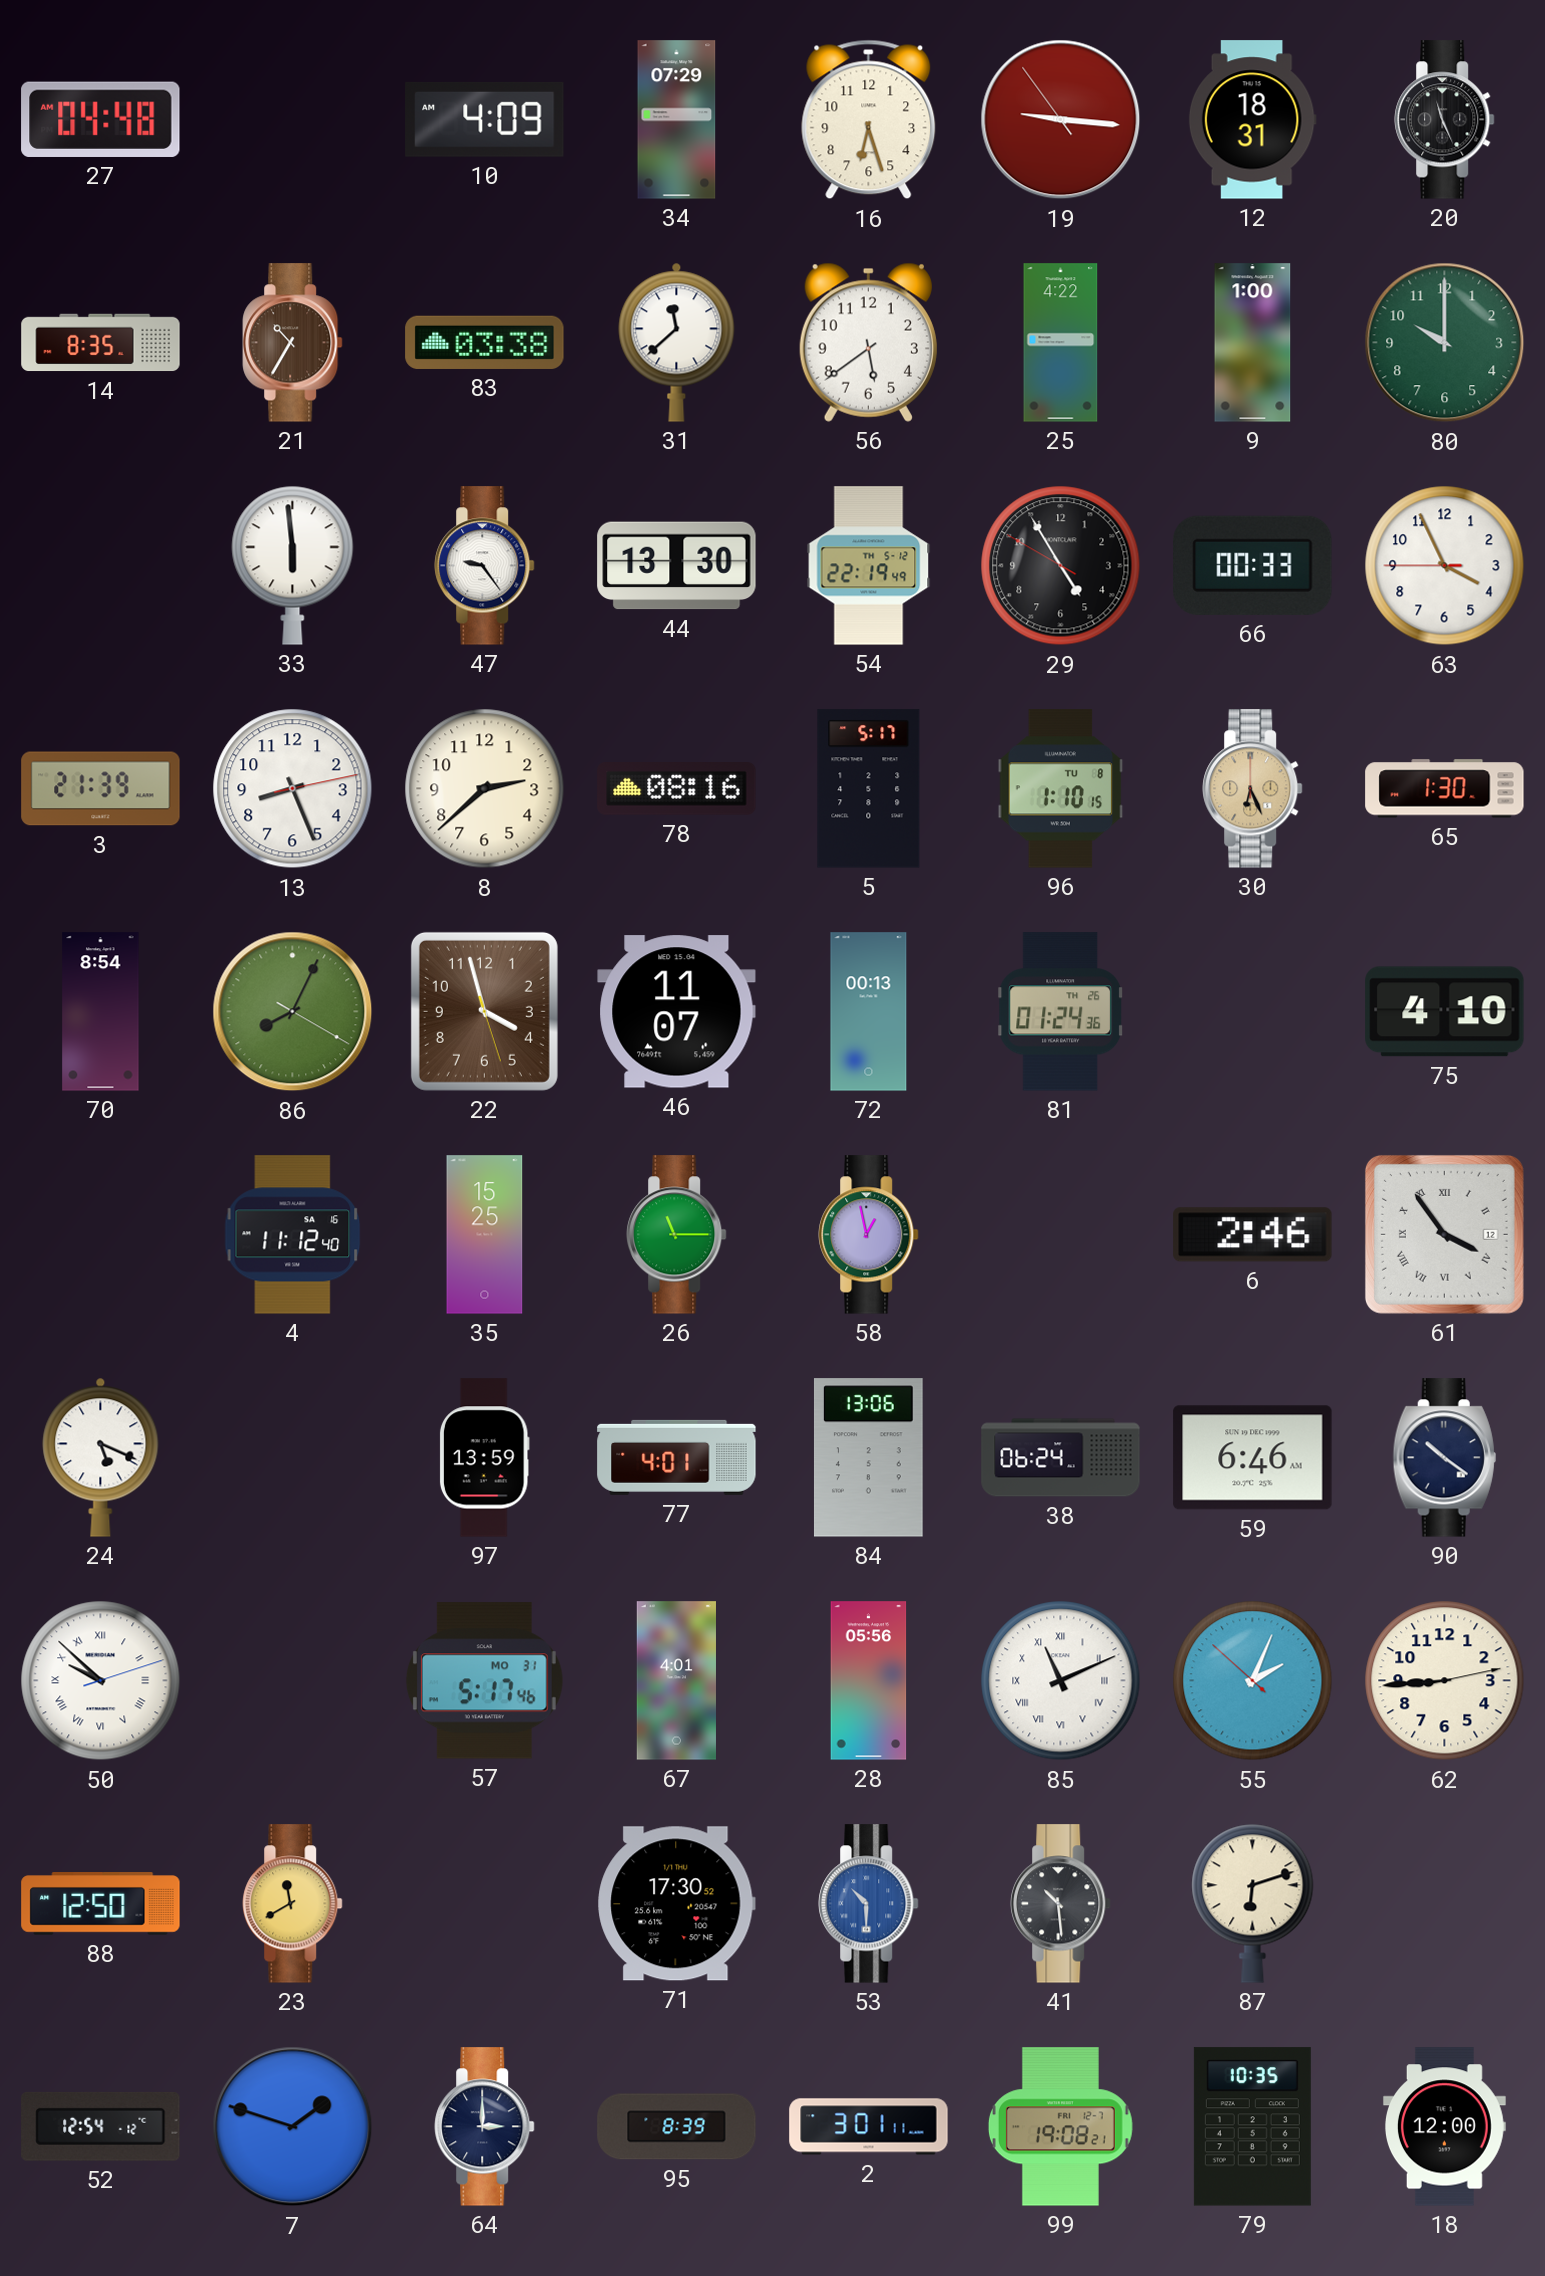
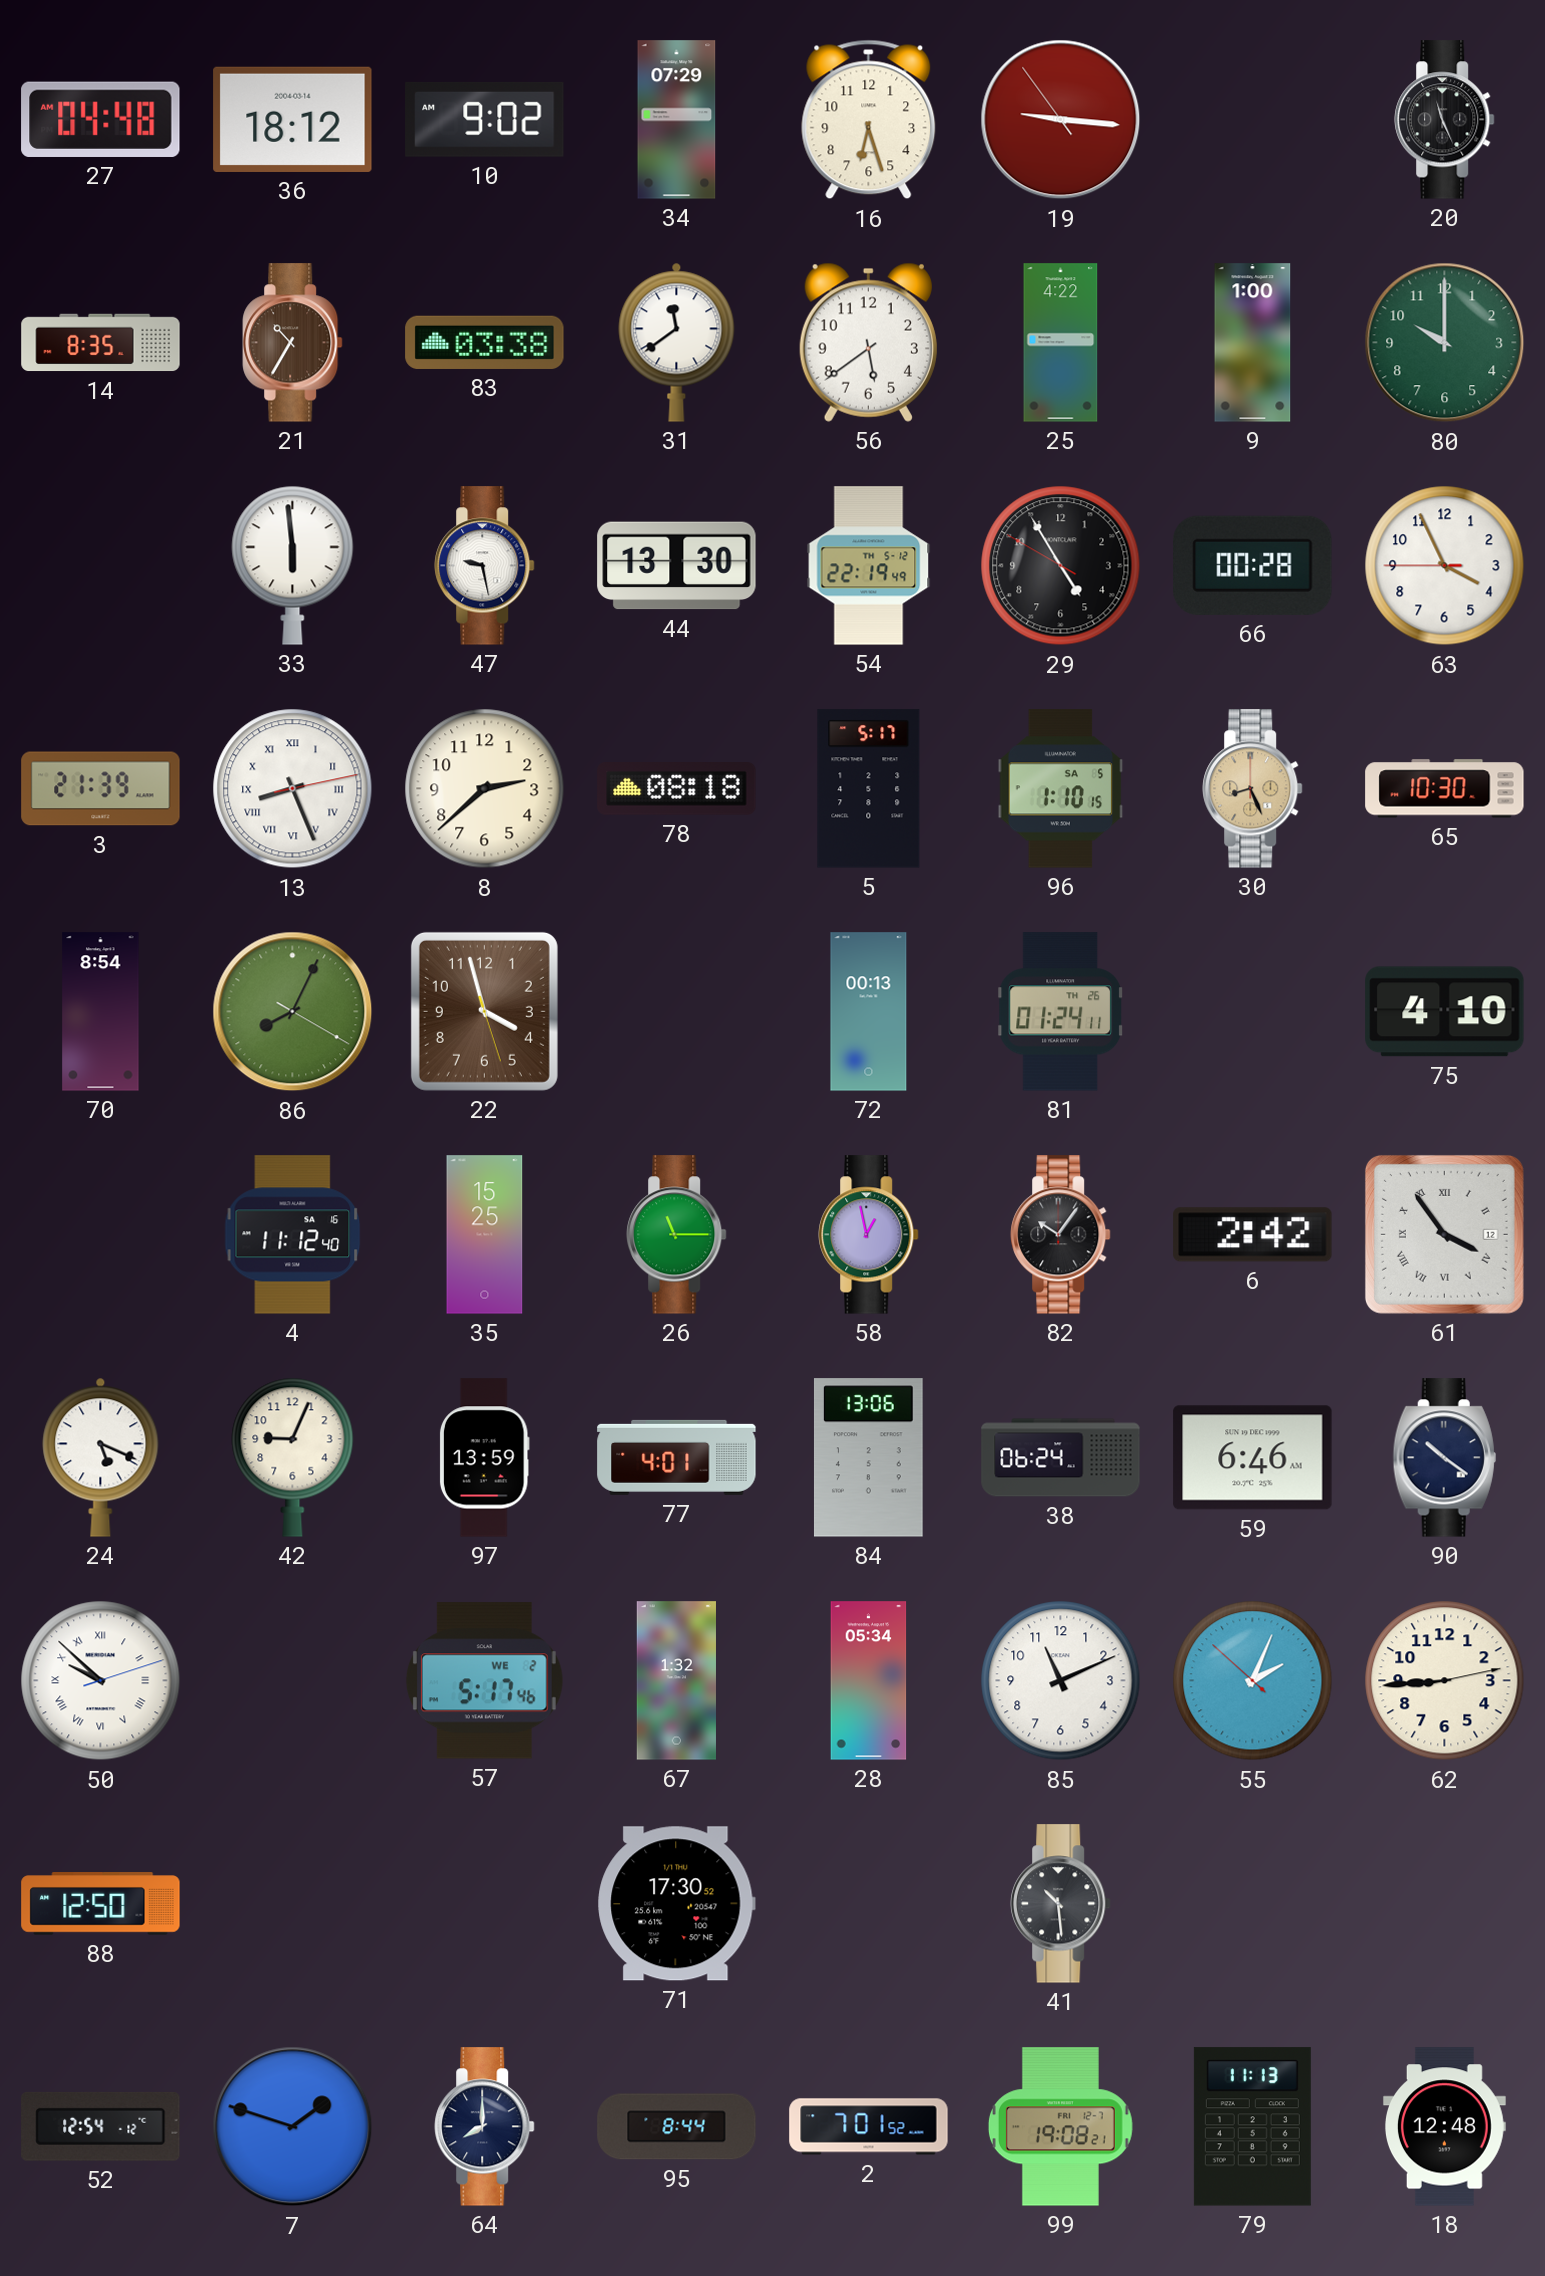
36: none -> 18:12 (293, 119)
10: 4:09 -> 9:02 (485, 119)
12: 18:31 -> none (1252, 120)
31: 11:38 -> 11:39 (677, 342)
47: 9:24 -> 9:28 (485, 566)
66: 00:33 -> 00:28 (1253, 565)
13 numerals: Arabic -> Roman (293, 789)
78: 08:16 -> 08:18 (677, 789)
96 date: TU 8 -> SA 5 (1061, 789)
30: 6:26 -> 8:26 (1253, 789)
65: 1:30 -> 10:30 (1445, 789)
46: 11:07 -> none (677, 1012)
81: 01:24:36 -> 01:24:11 (1060, 1012)
82: none -> 10:06 (1061, 1235)
6: 2:46 -> 2:42 (1253, 1235)
42: none -> 9:04 (293, 1457)
57 date: MO 31 -> WE 2 (484, 1681)
67: 4:01 -> 1:32 (676, 1681)
28: 05:56 -> 05:34 (869, 1681)
85 numerals: Roman -> Arabic (1061, 1681)
23: 11:40 -> none (293, 1904)
53: 10:30 -> none (869, 1904)
87: 6:12 -> none (1253, 1903)
64: 3:00 -> 8:00 (485, 2127)
95: 8:39 -> 8:44 (677, 2127)
2: 3:01 -> 7:01 (869, 2127)
79: 10:35 -> 11:13 (1252, 2127)
18: 12:00 -> 12:48 (1444, 2127)
